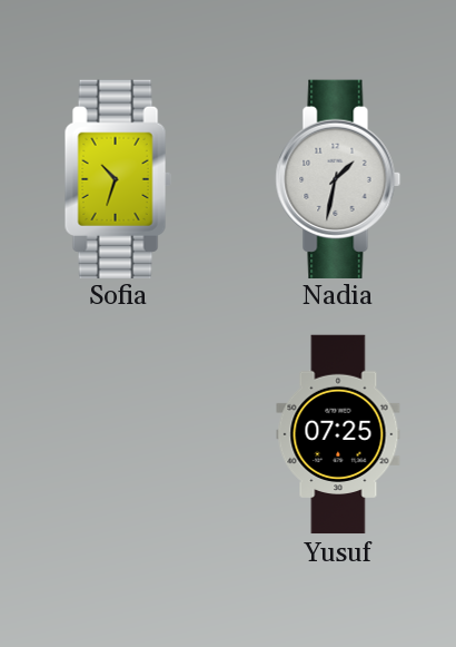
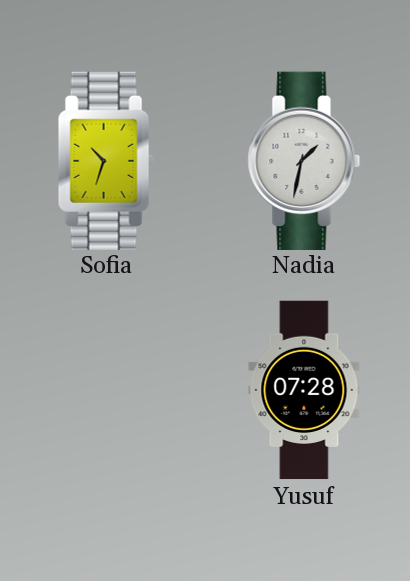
Yusuf: 07:25 -> 07:28 (304, 390)
